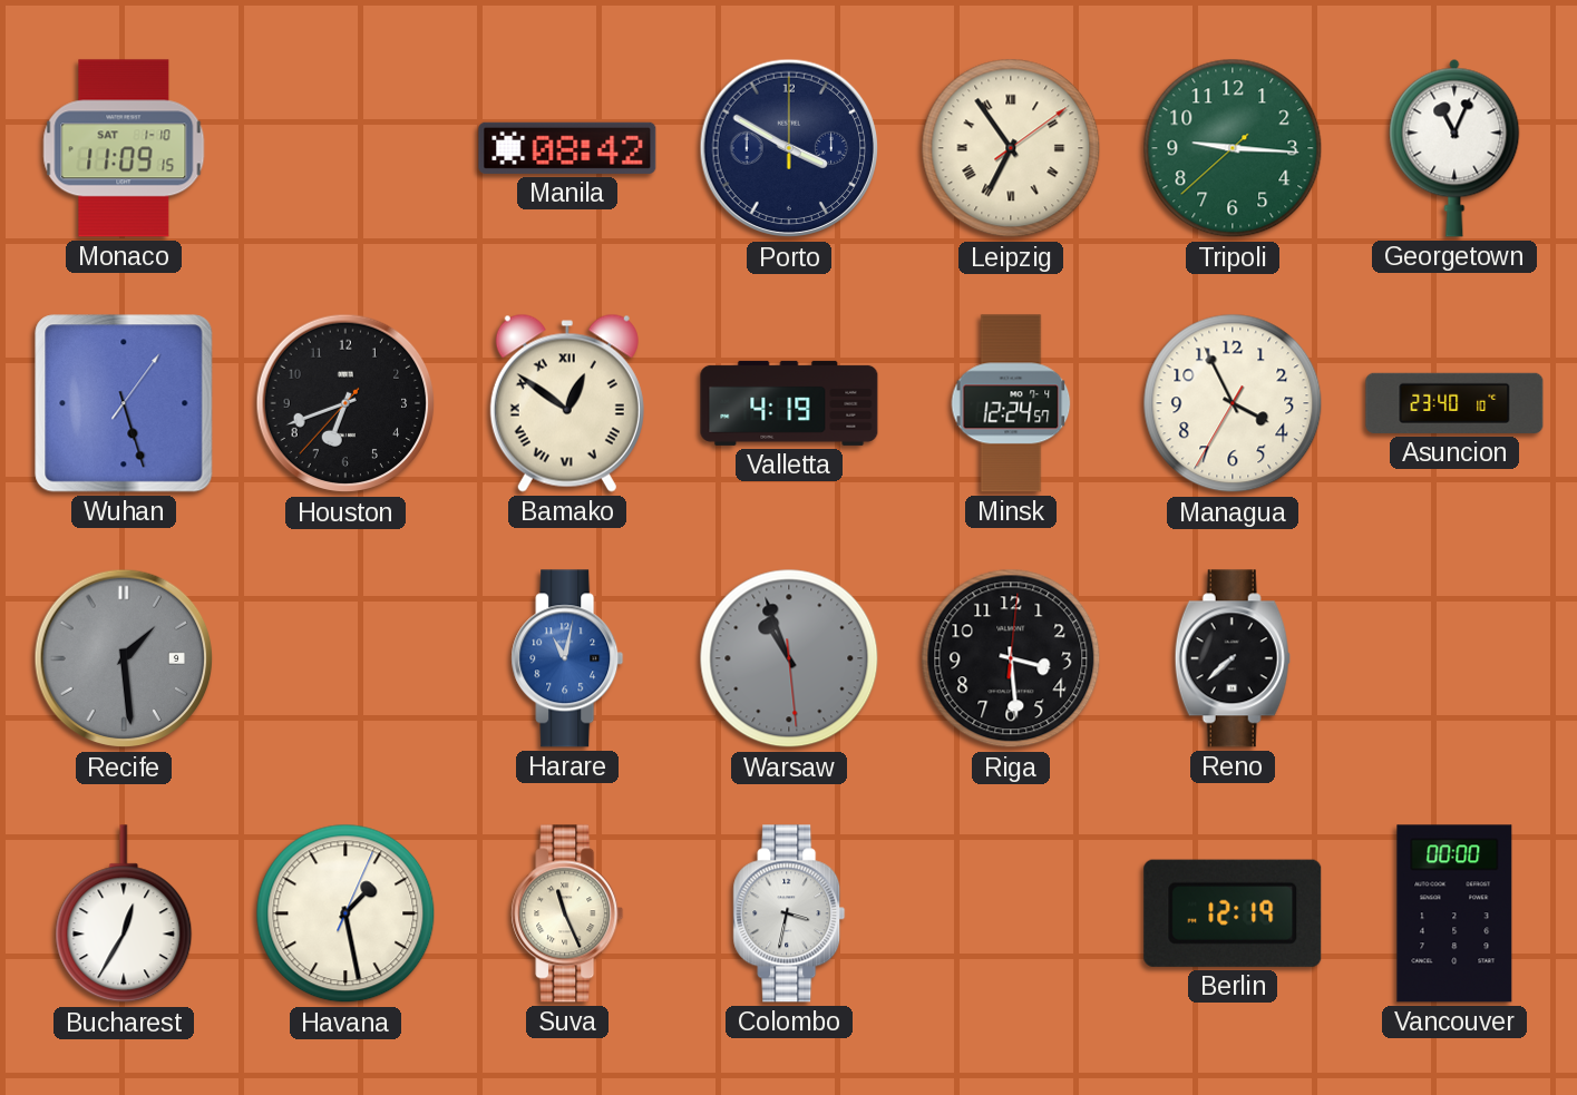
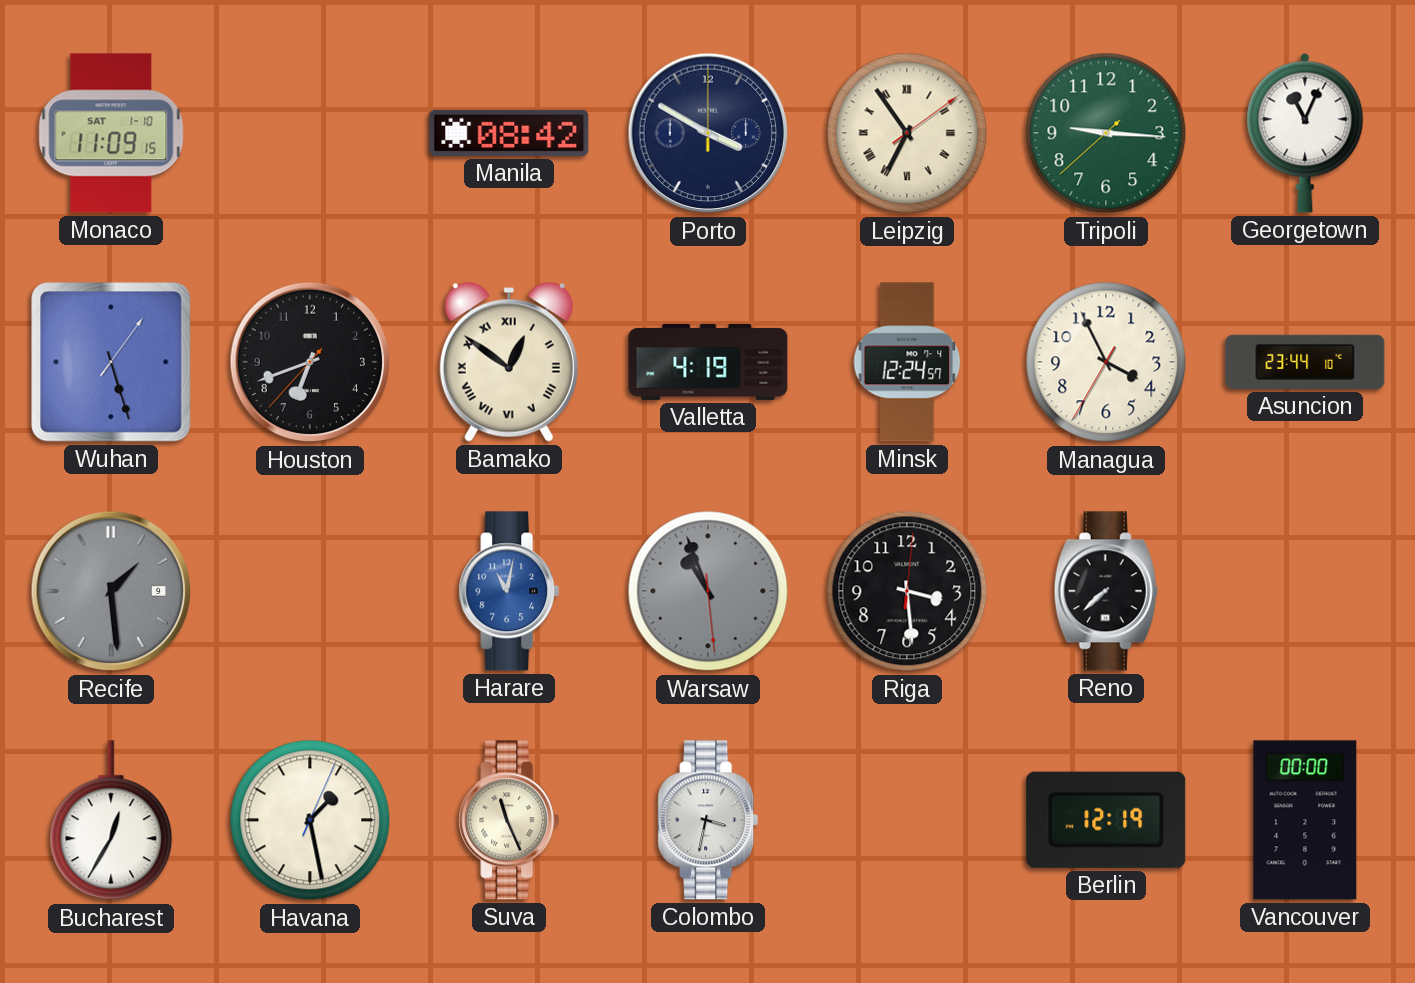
Asuncion: 23:40 -> 23:44 (1305, 362)
